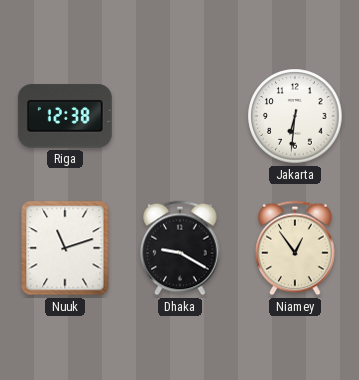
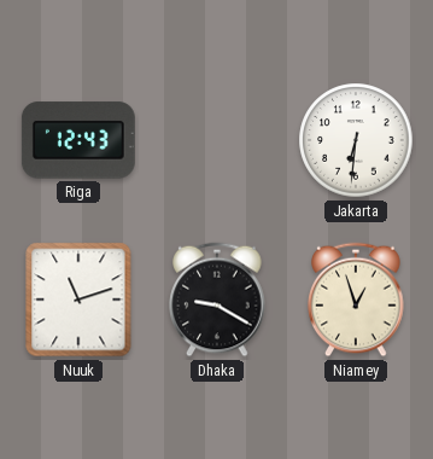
Riga: 12:38 -> 12:43 (78, 140)
Niamey: 12:54 -> 12:57 (356, 300)
